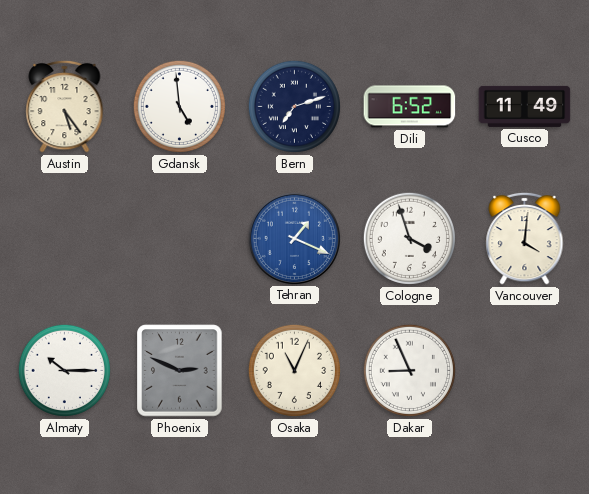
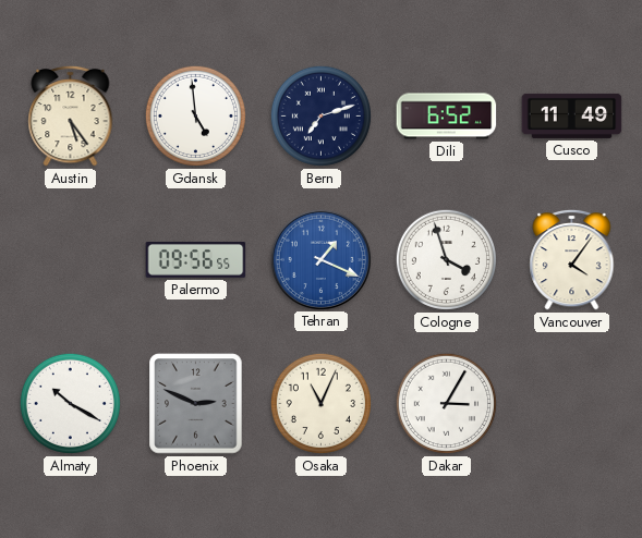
Palermo: none -> 09:56 (196, 259)
Vancouver: 4:01 -> 4:06 (572, 259)
Almaty: 10:15 -> 10:20 (70, 403)
Dakar: 8:56 -> 3:05 (446, 403)
